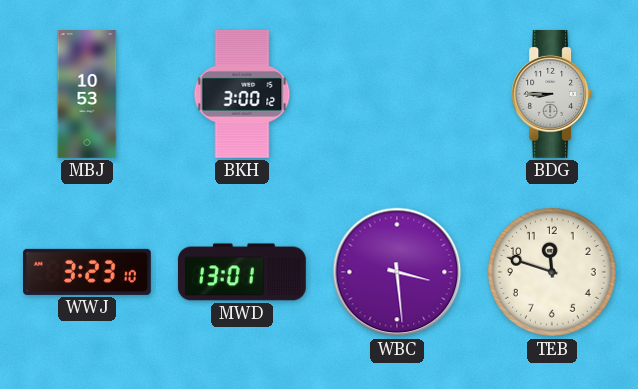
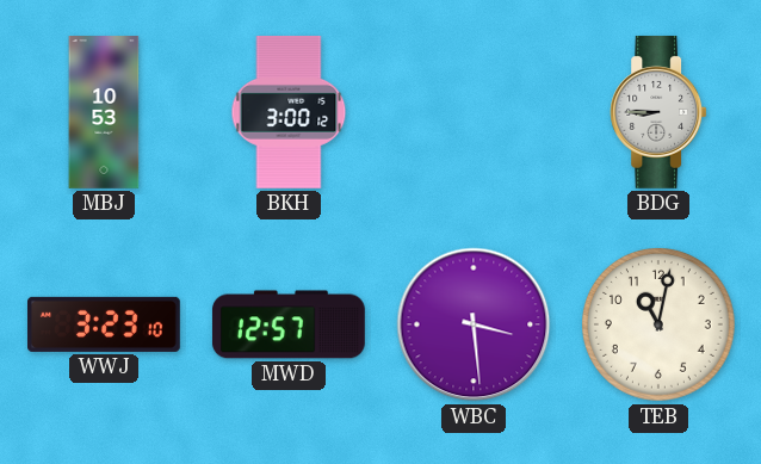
MWD: 13:01 -> 12:57 (289, 324)
TEB: 11:48 -> 11:02 (660, 326)
